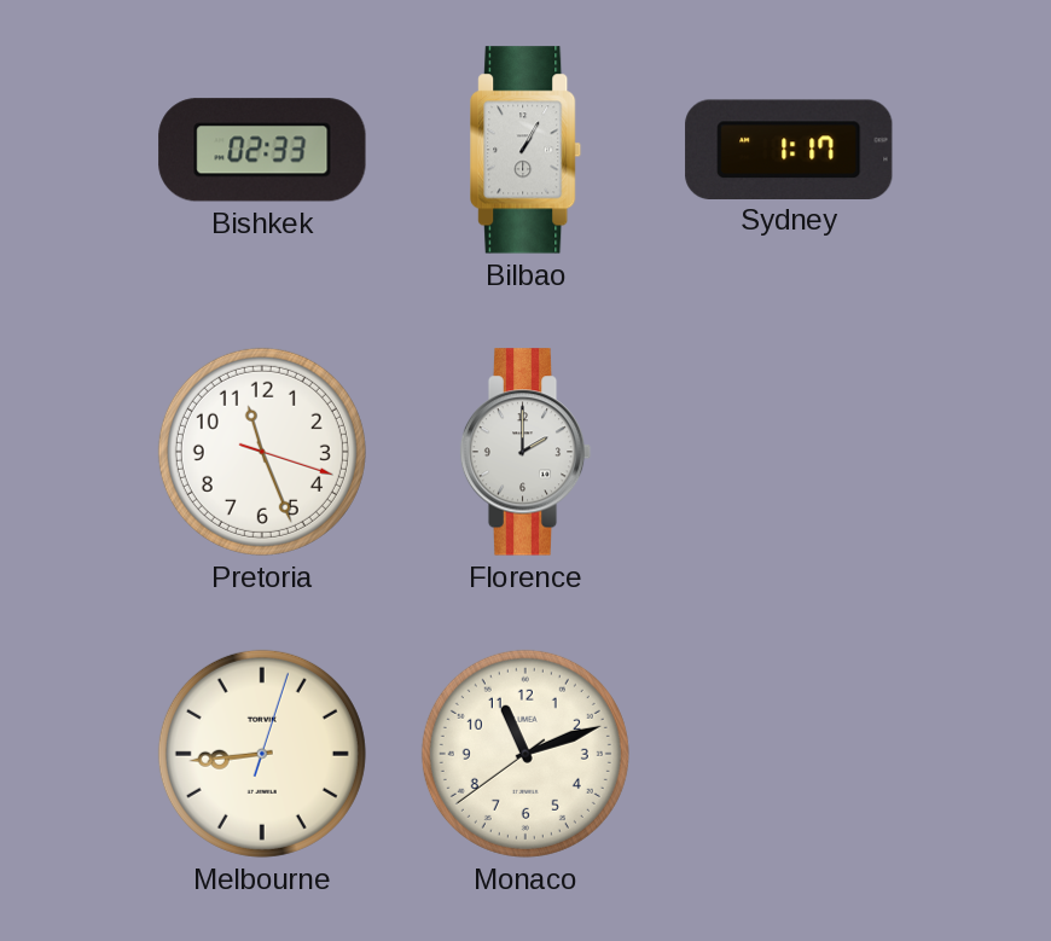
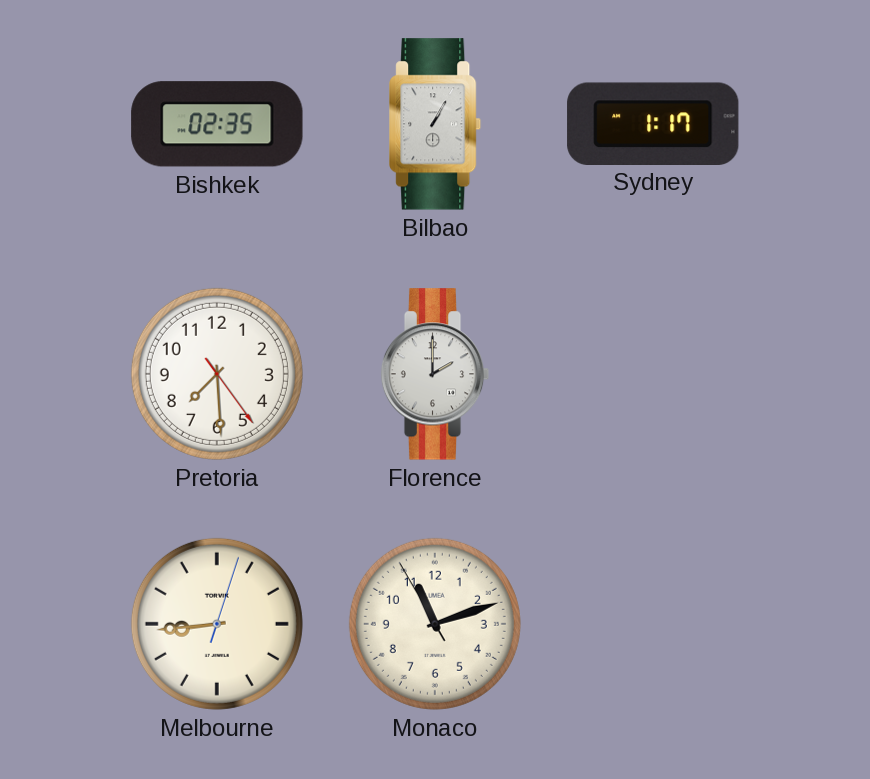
Bishkek: 02:33 -> 02:35 (217, 124)
Pretoria: 11:26 -> 7:29 (217, 374)
Monaco: 11:11:39 -> 11:11:55 (435, 624)
